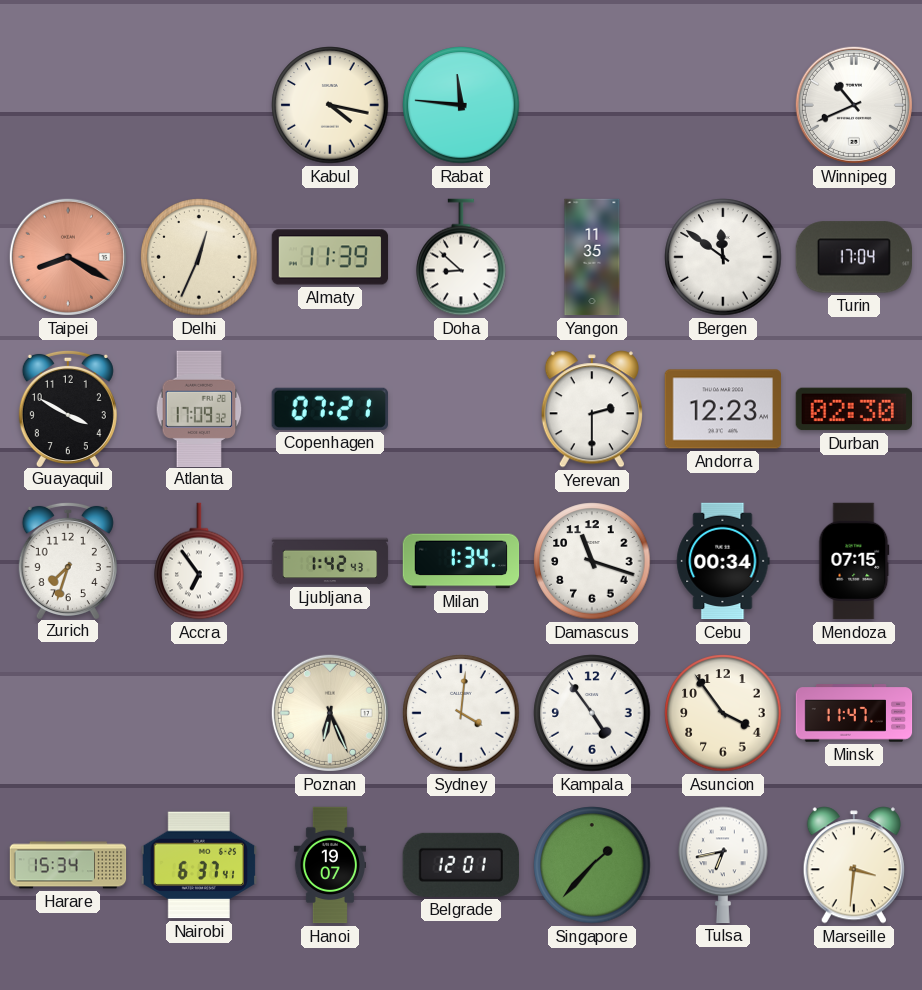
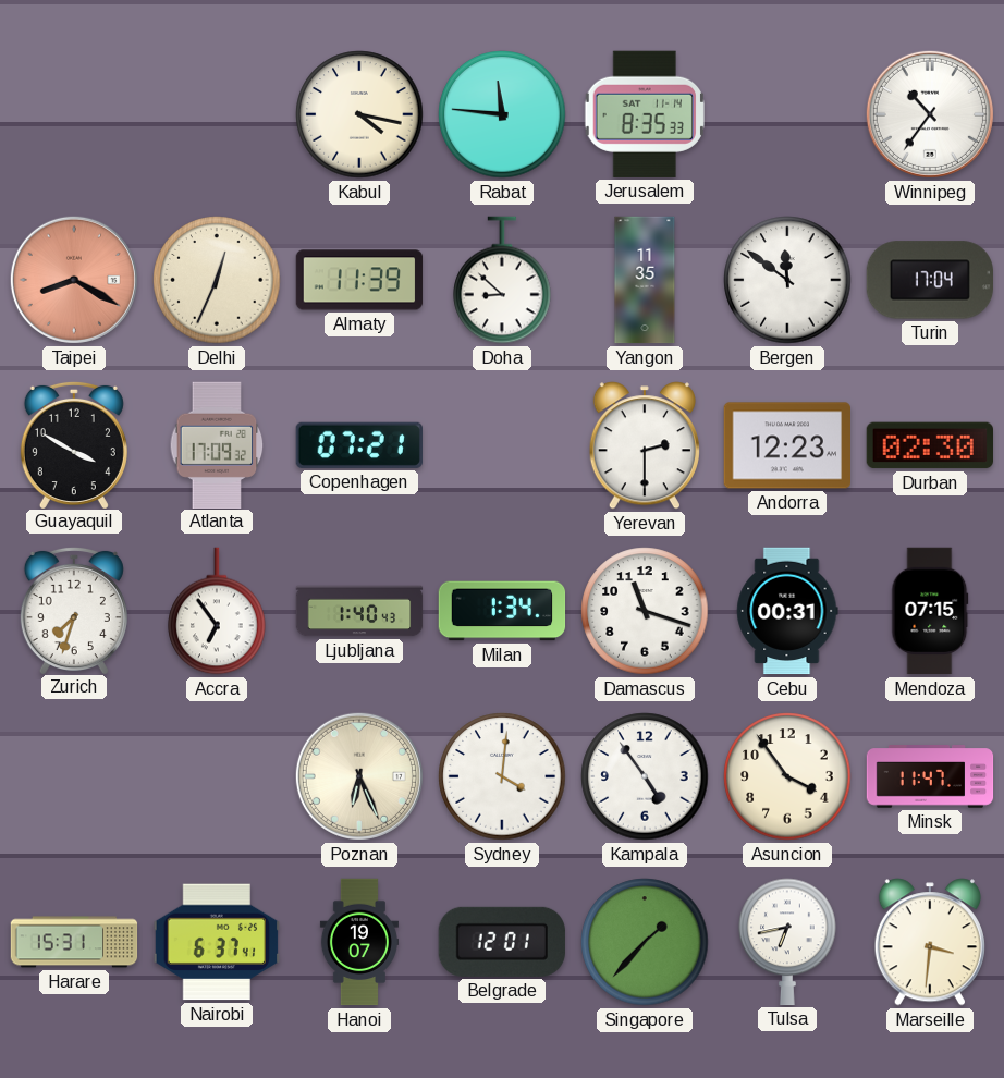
Jerusalem: none -> 8:35 (645, 114)
Winnipeg: 10:41 -> 10:36 (930, 114)
Ljubljana: 1:42 -> 1:40 (359, 611)
Cebu: 00:34 -> 00:31 (787, 611)
Harare: 15:34 -> 15:31 (74, 942)
